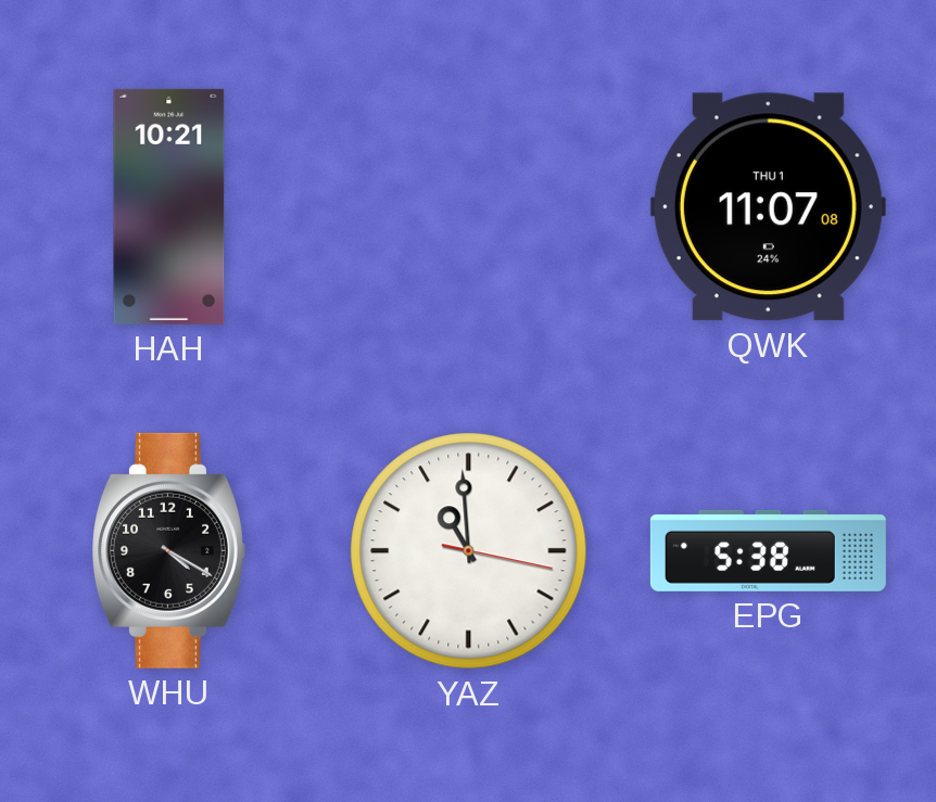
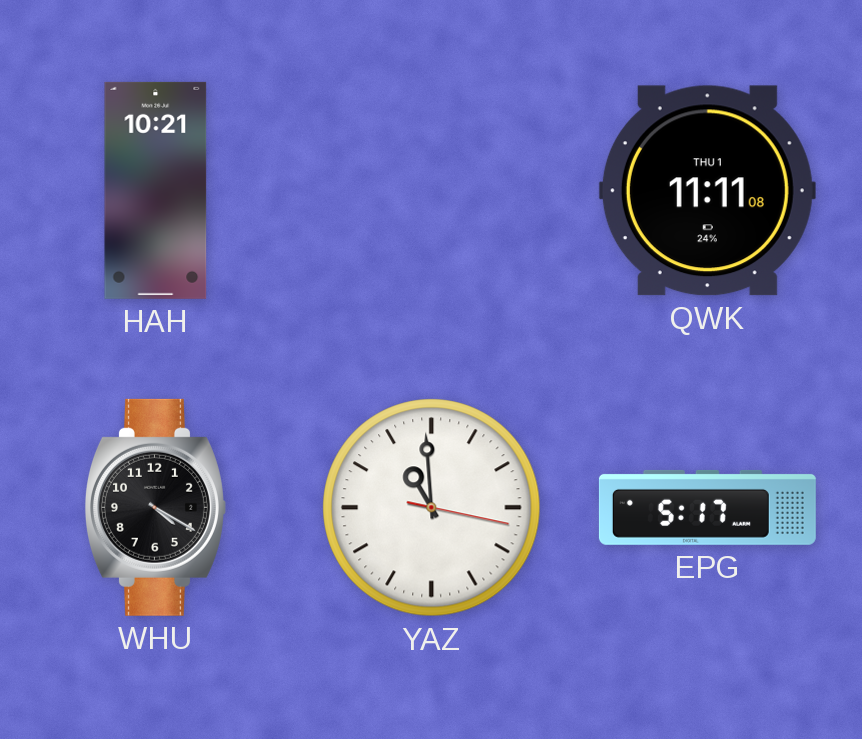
QWK: 11:07 -> 11:11 (707, 191)
EPG: 5:38 -> 5:17 (707, 507)
